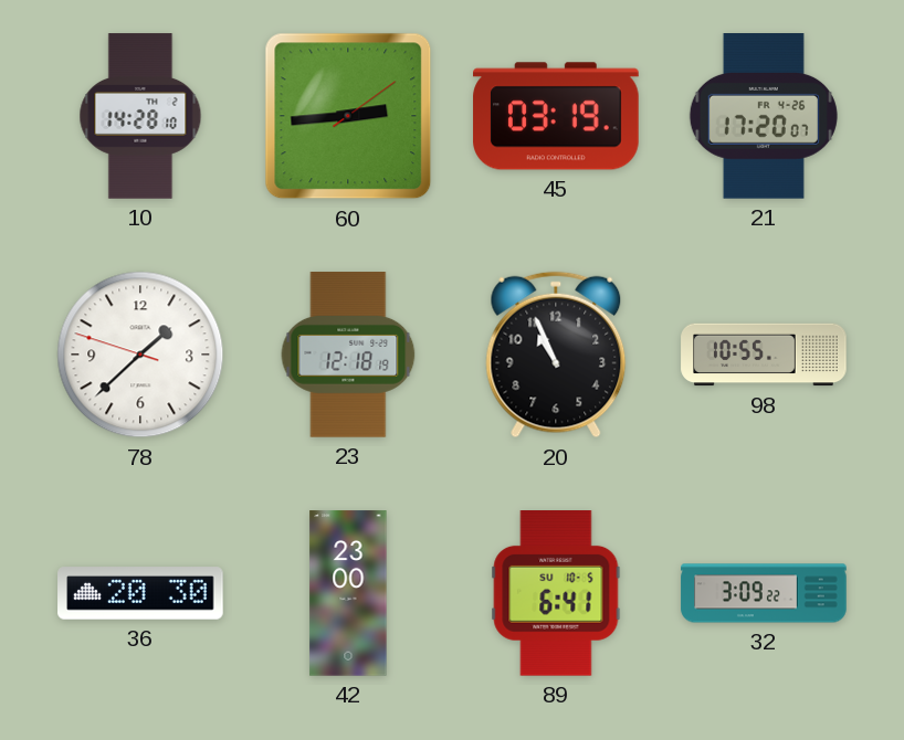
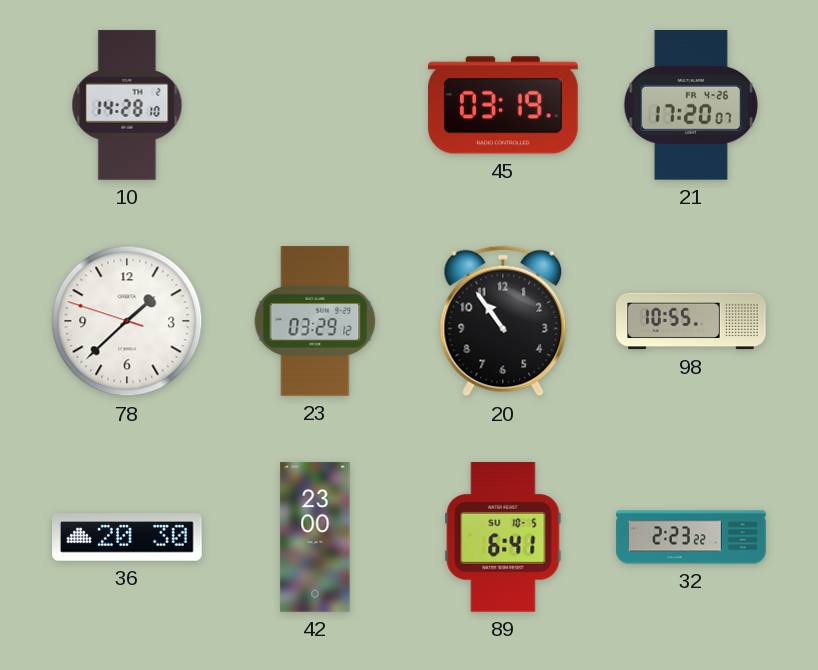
60: 2:44 -> none (348, 116)
23: 12:18 -> 03:29 (315, 321)
20: 10:56 -> 10:54 (503, 321)
32: 3:09 -> 2:23 (691, 537)
